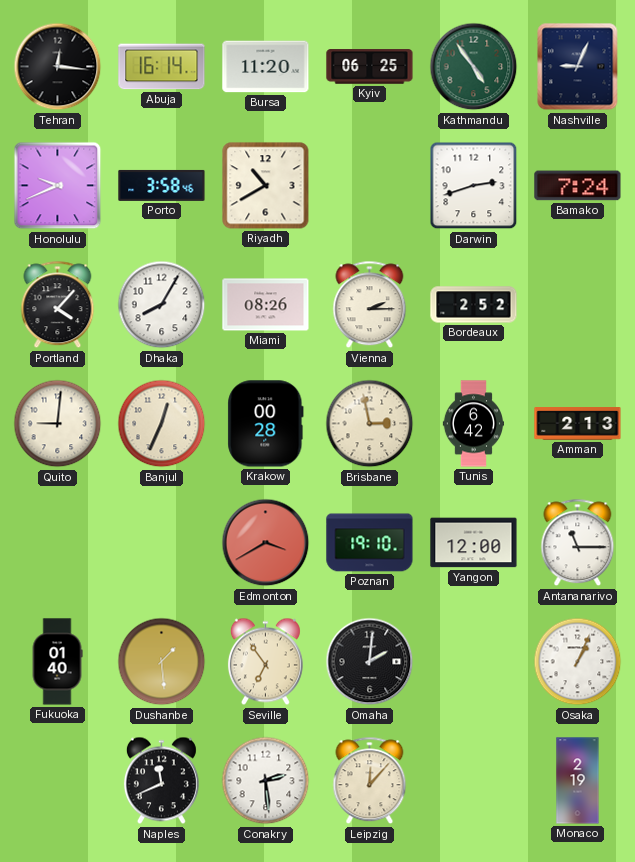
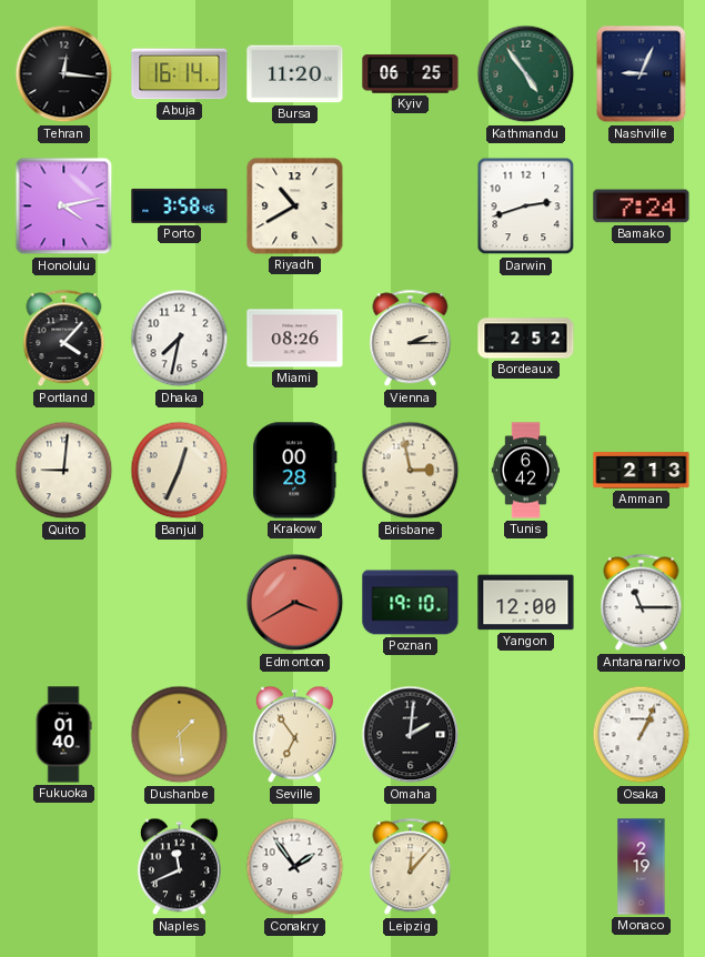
Honolulu: 9:41 -> 4:13 (64, 206)
Dhaka: 8:05 -> 7:32 (180, 339)
Conakry: 2:29 -> 1:54 (295, 867)
